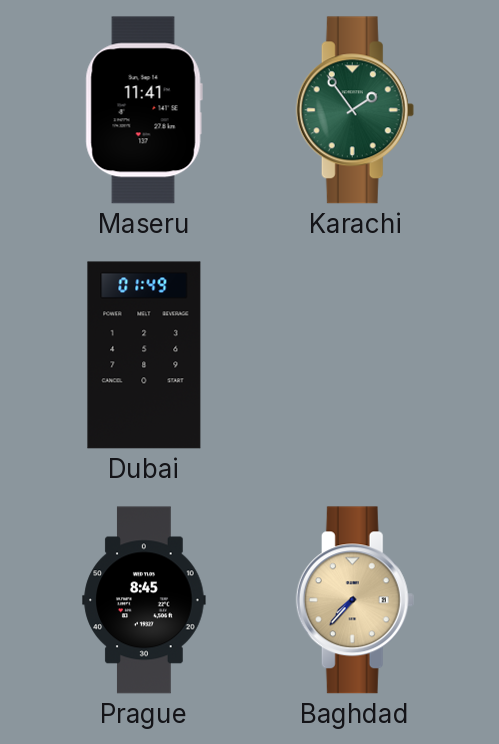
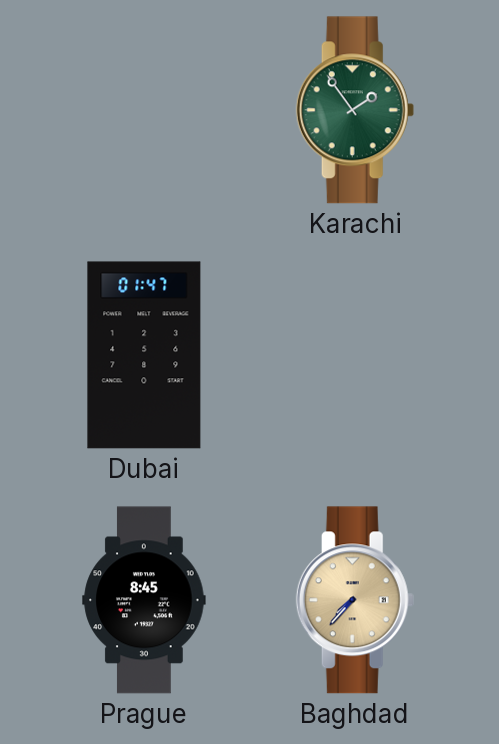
Maseru: 11:41 -> none (144, 110)
Dubai: 01:49 -> 01:47 (144, 355)
